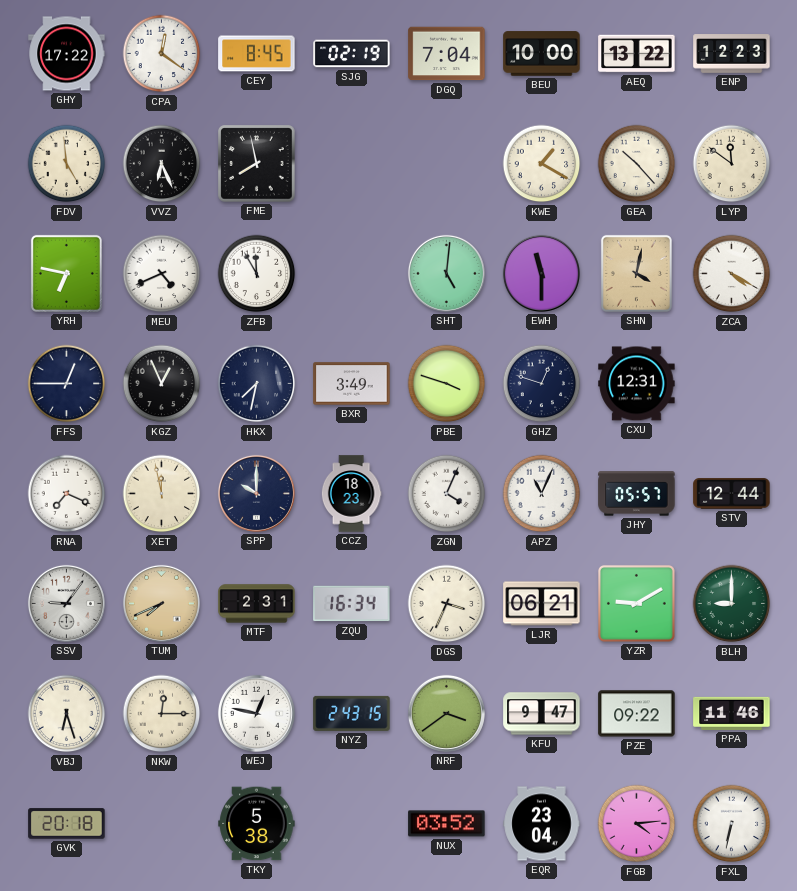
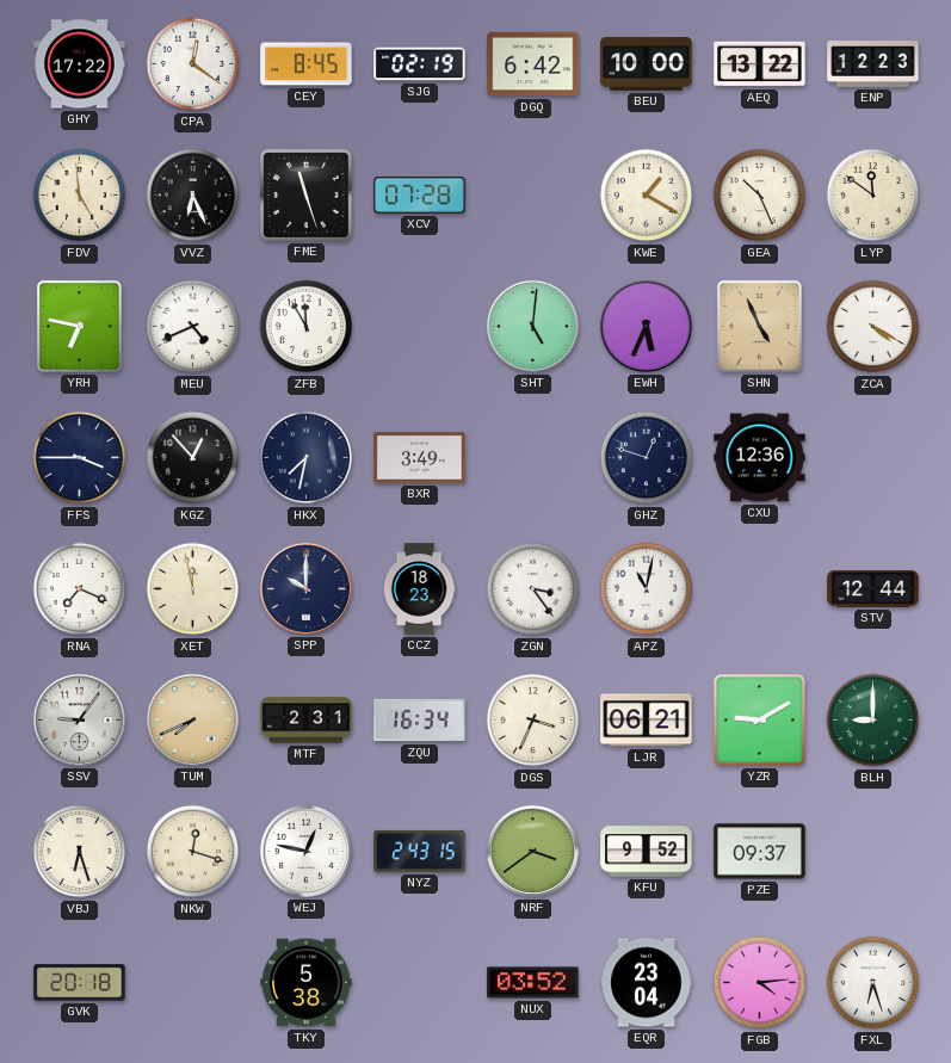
DGQ: 7:04 -> 6:42 (533, 64)
FME: 7:58 -> 11:27 (307, 196)
XCV: none -> 07:28 (420, 196)
GEA: 10:23 -> 10:26 (760, 196)
EWH: 11:30 -> 5:34 (646, 326)
SHN: 4:02 -> 4:56 (759, 326)
FFS: 12:45 -> 3:45 (80, 458)
KGZ: 12:56 -> 12:53 (193, 458)
PBE: 3:48 -> none (447, 384)
CXU: 12:31 -> 12:36 (760, 458)
ZGN: 4:04 -> 3:24 (533, 589)
APZ: 11:04 -> 11:02 (647, 589)
JHY: 05:57 -> none (637, 494)
NKW: 12:15 -> 12:18 (193, 852)
KFU: 9:47 -> 9:52 (647, 852)
PZE: 09:22 -> 09:37 (760, 852)
PPA: 11:46 -> none (732, 713)
FXL: 6:32 -> 6:27 (873, 983)
